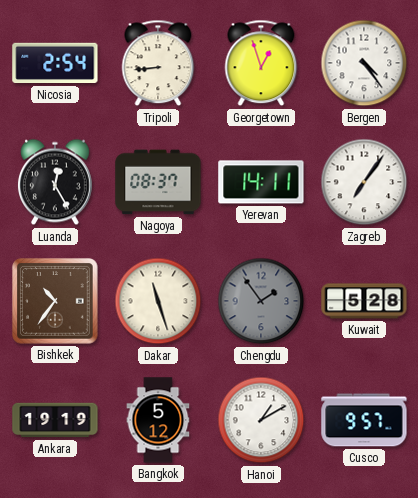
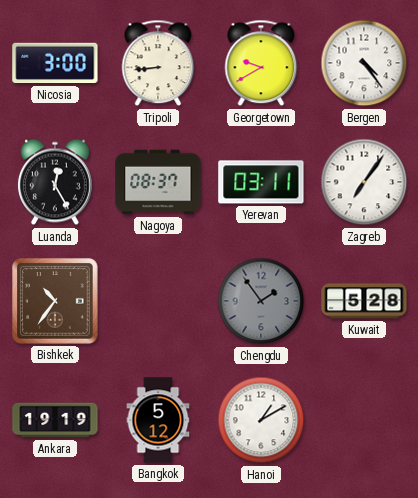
Nicosia: 2:54 -> 3:00 (55, 63)
Georgetown: 12:57 -> 9:40 (261, 63)
Yerevan: 14:11 -> 03:11 (261, 182)
Dakar: 11:27 -> none (158, 301)
Cusco: 9:57 -> none (364, 420)
